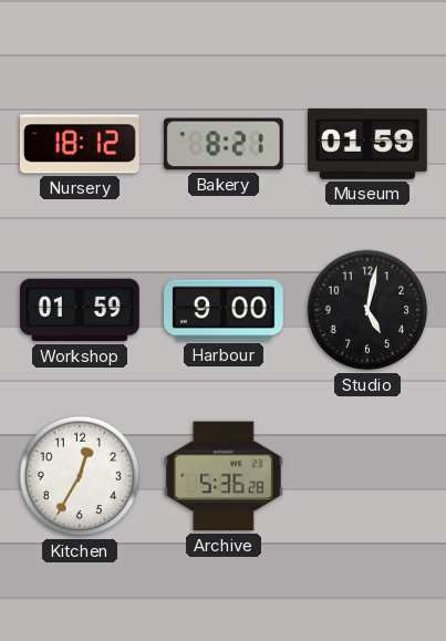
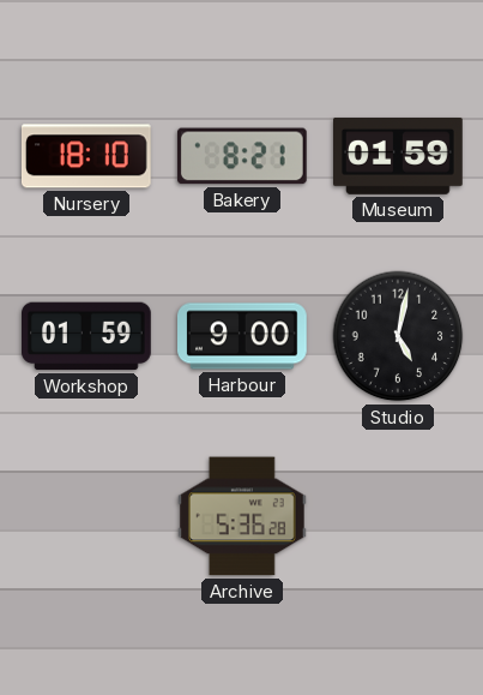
Nursery: 18:12 -> 18:10 (86, 156)
Kitchen: 12:35 -> none (80, 476)
